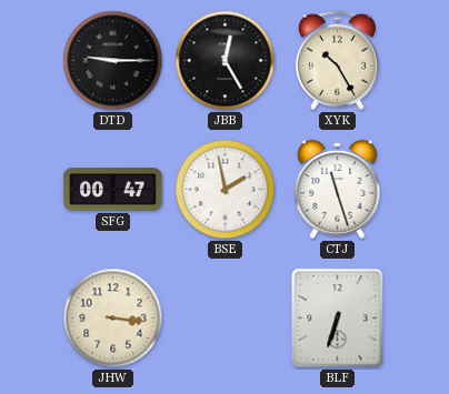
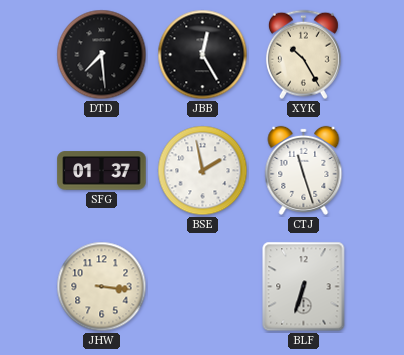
DTD: 9:15 -> 7:29 (102, 55)
SFG: 00:47 -> 01:37 (102, 171)
